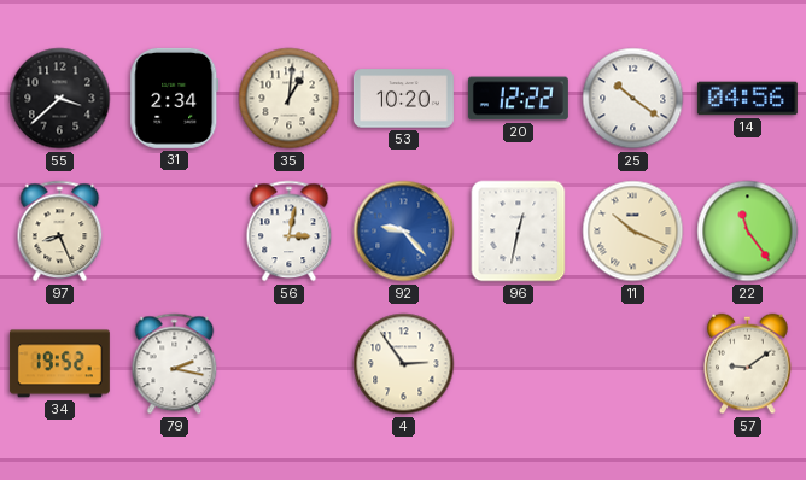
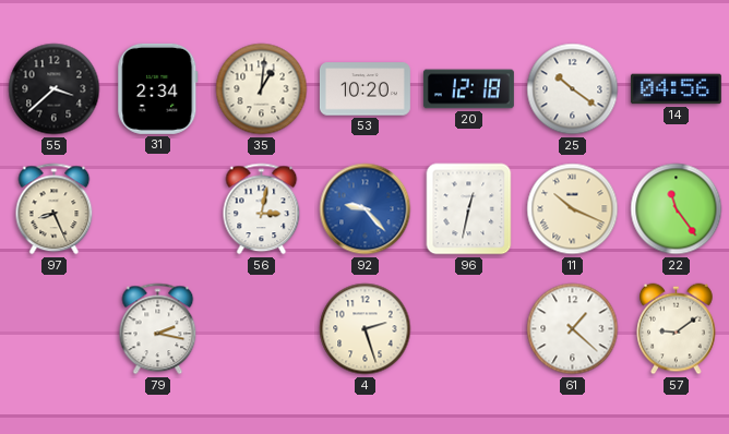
20: 12:22 -> 12:18 (468, 89)
34: 19:52 -> none (59, 364)
4: 2:54 -> 2:27 (366, 329)
61: none -> 1:22 (573, 329)
